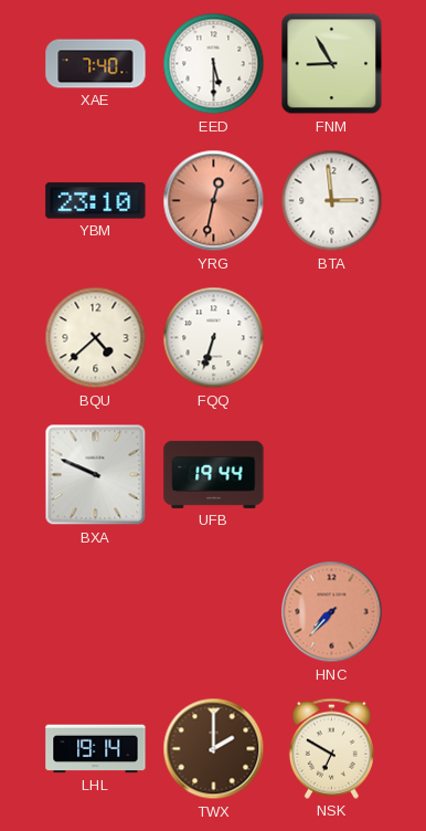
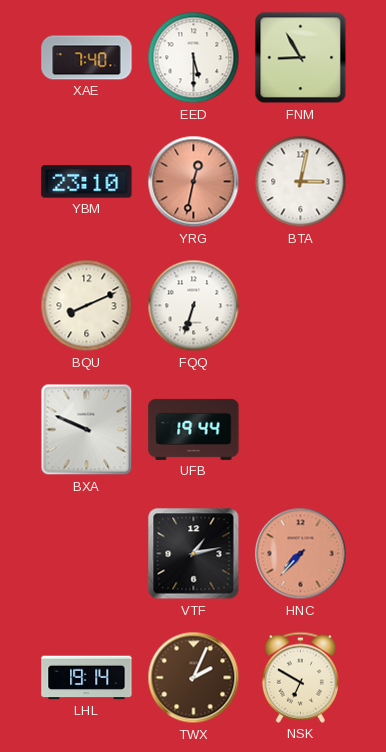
BTA: 2:59 -> 3:02 (301, 182)
BQU: 4:38 -> 8:11 (87, 306)
VTF: none -> 1:13 (194, 554)
TWX: 2:00 -> 2:04 (194, 678)
